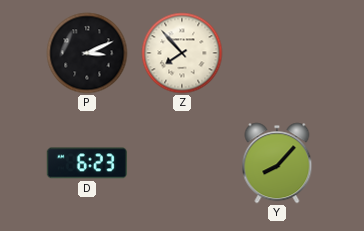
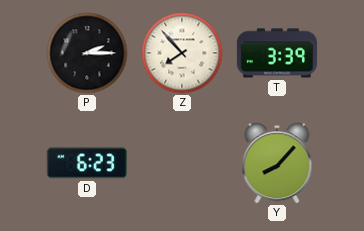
P: 3:11 -> 2:15 (87, 53)
T: none -> 3:39 (276, 53)
